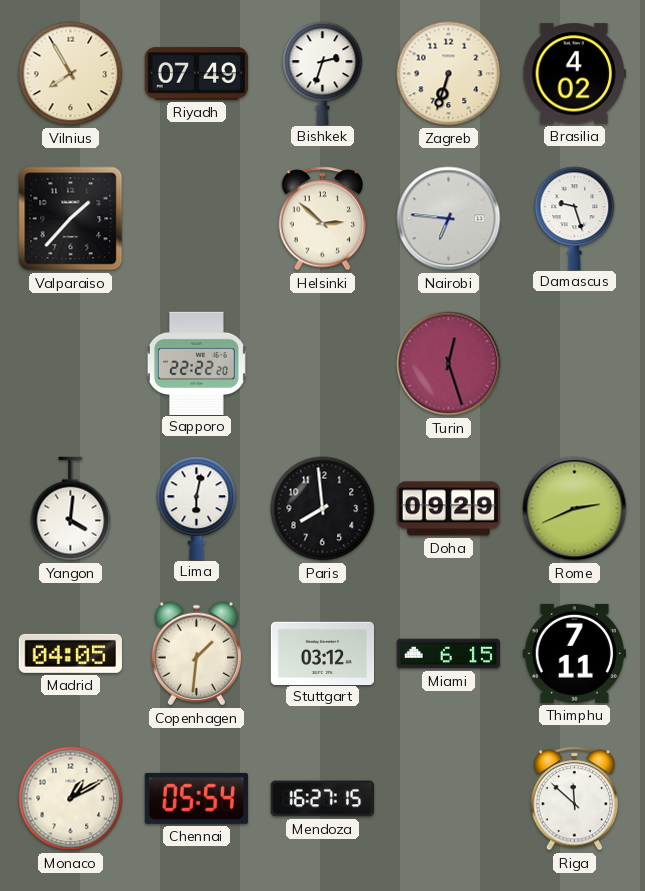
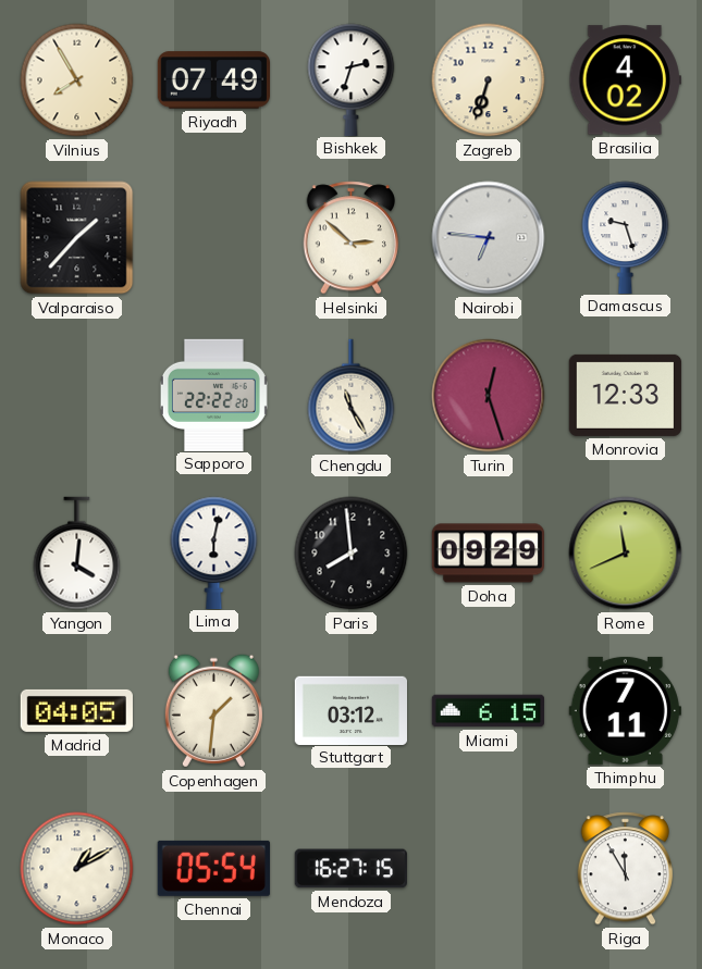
Chengdu: none -> 11:25 (352, 396)
Monrovia: none -> 12:33 (625, 395)
Rome: 2:41 -> 11:41 (626, 554)
Riga: 11:52 -> 11:55 (626, 869)
